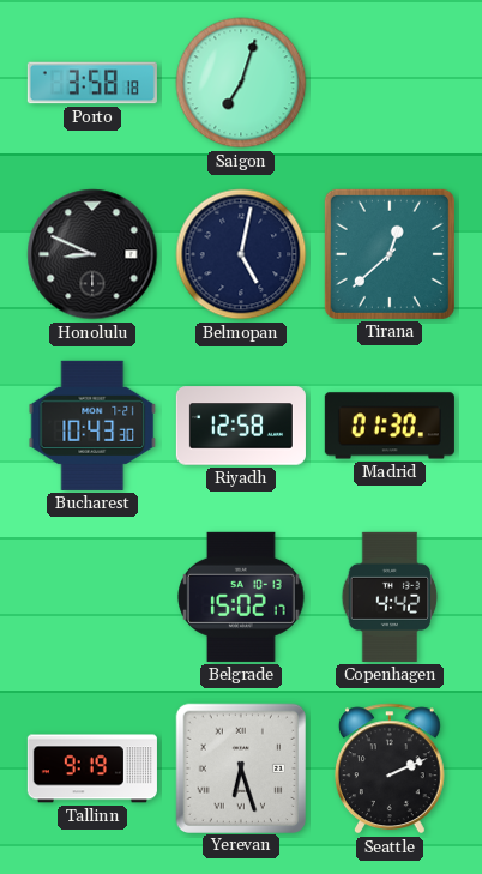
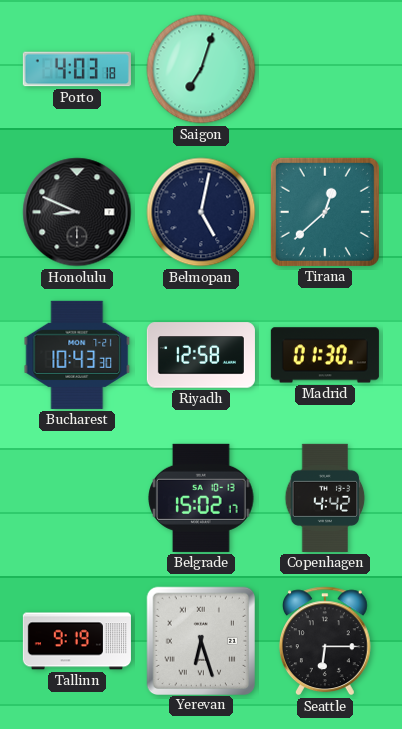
Porto: 3:58 -> 4:03 (77, 69)
Seattle: 2:11 -> 6:15 (325, 641)
